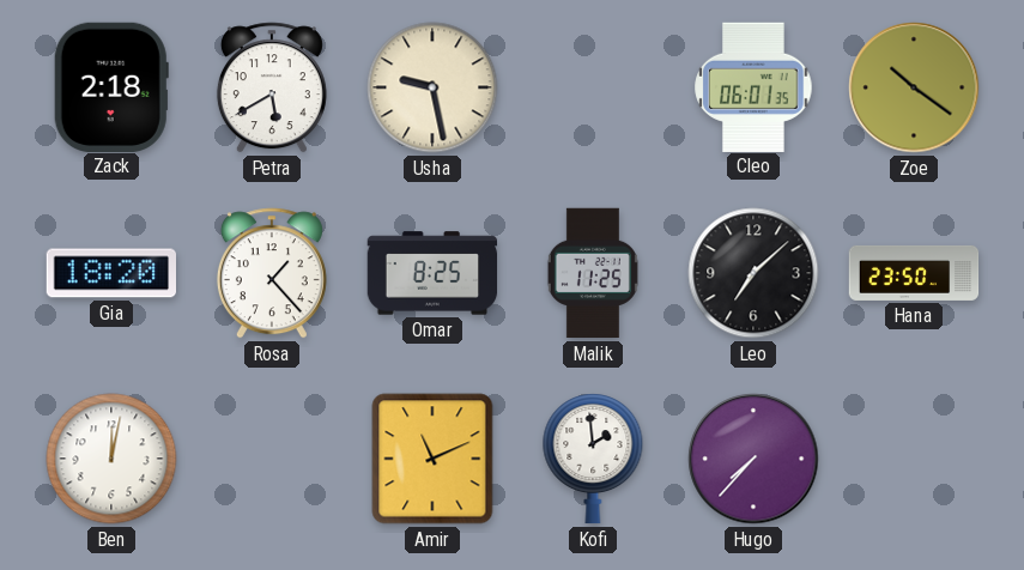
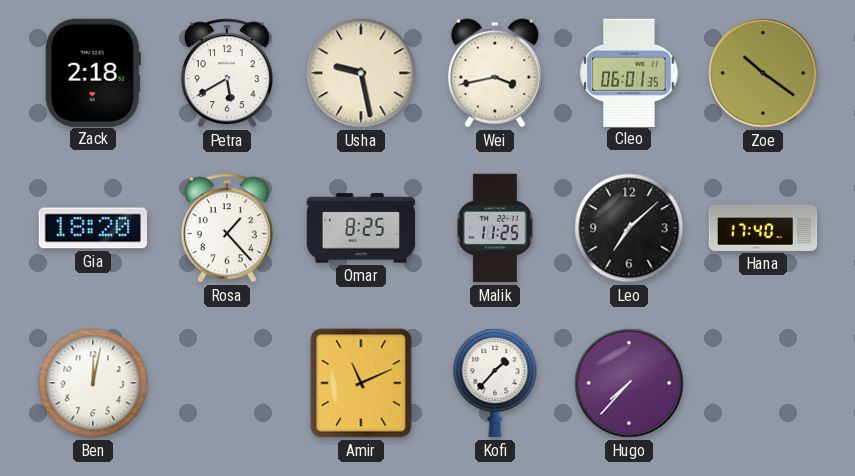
Wei: none -> 3:43 (495, 73)
Hana: 23:50 -> 17:40 (763, 228)
Kofi: 1:59 -> 1:37 (495, 383)
